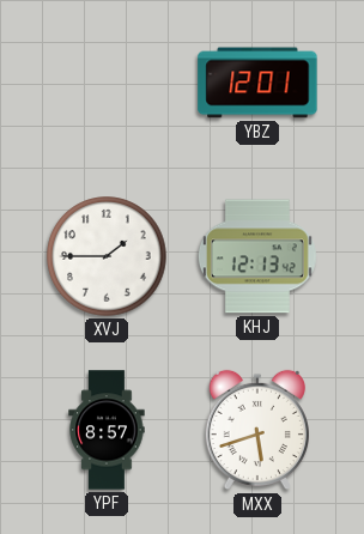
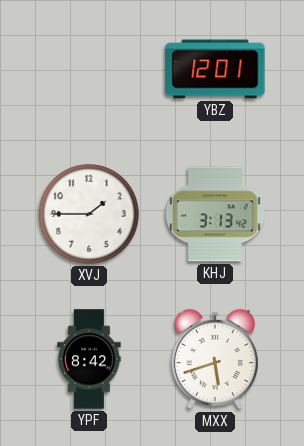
KHJ: 12:13 -> 3:13 (215, 214)
YPF: 8:57 -> 8:42 (89, 359)
